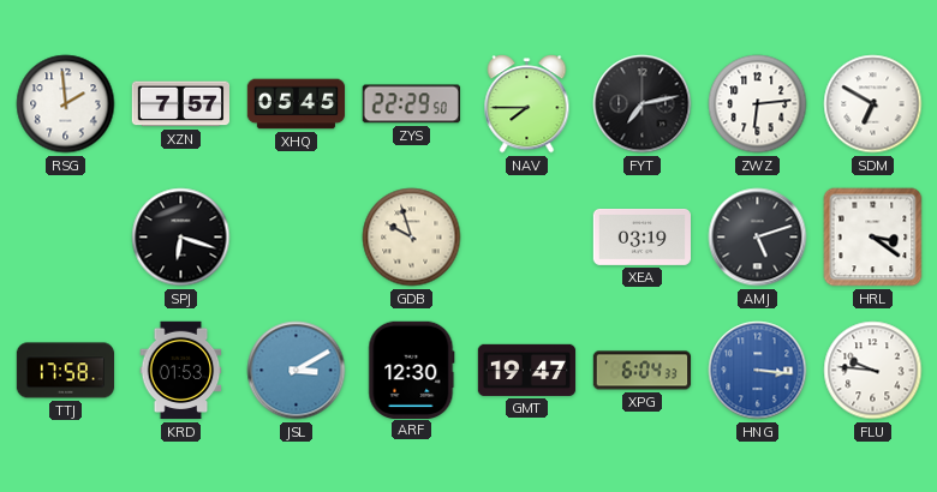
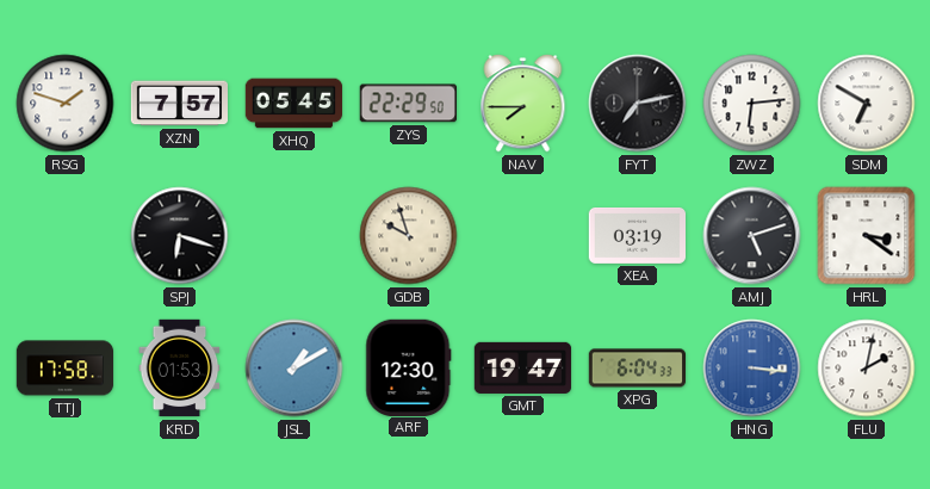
RSG: 1:59 -> 1:48 (66, 104)
JSL: 3:10 -> 1:10 (294, 369)
FLU: 9:46 -> 2:02 (867, 369)
